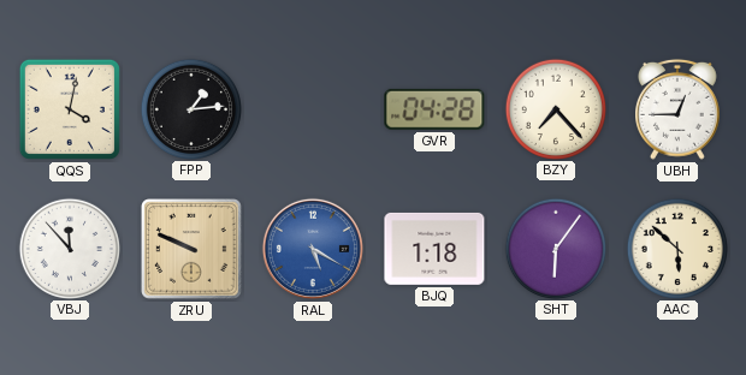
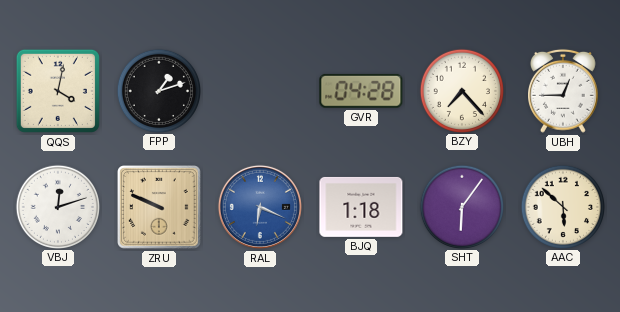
FPP: 1:14 -> 1:12 (158, 90)
VBJ: 11:53 -> 12:12 (57, 206)
RAL: 5:20 -> 6:19 (260, 207)
